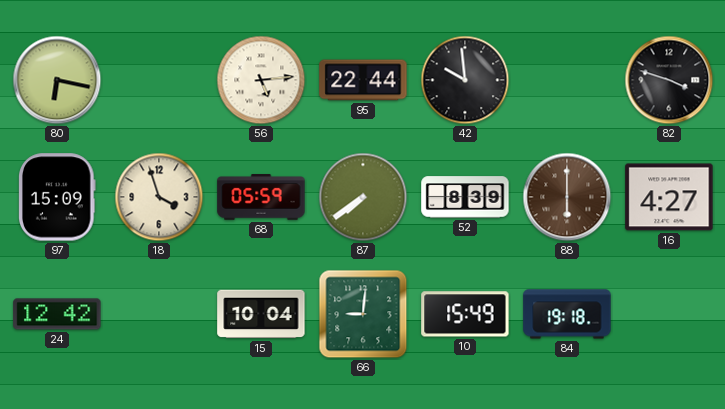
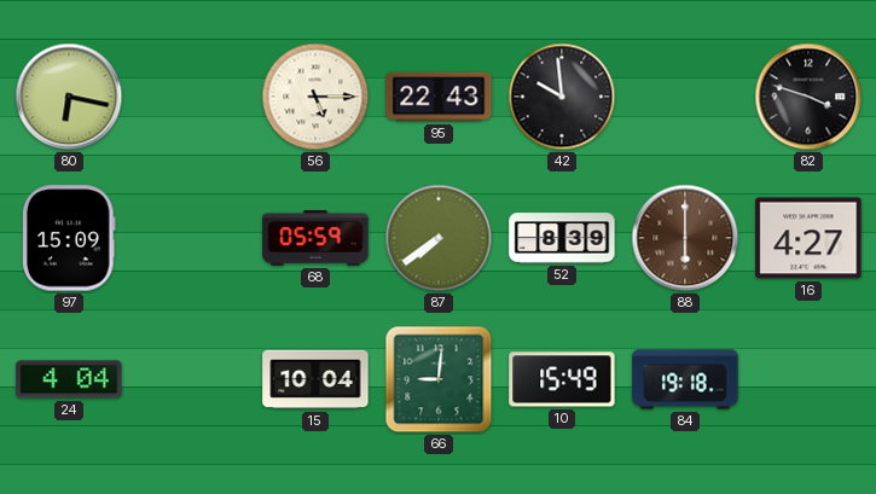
56: 5:14 -> 5:15 (315, 97)
95: 22:44 -> 22:43 (439, 97)
18: 3:57 -> none (159, 197)
24: 12:42 -> 4:04 (69, 379)
